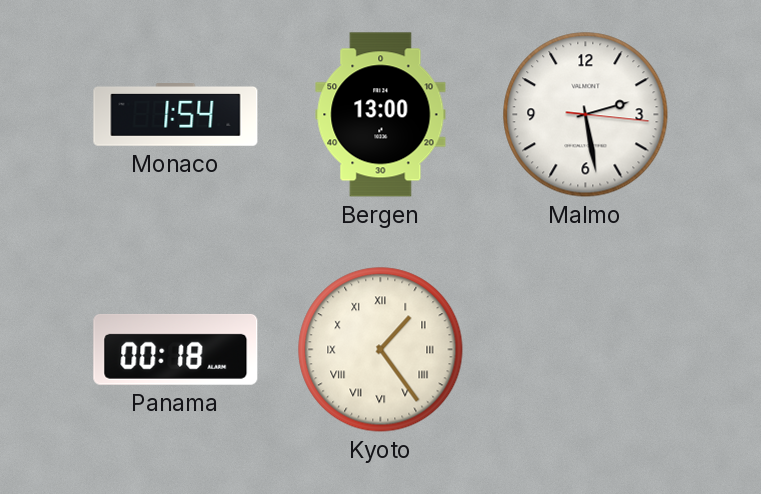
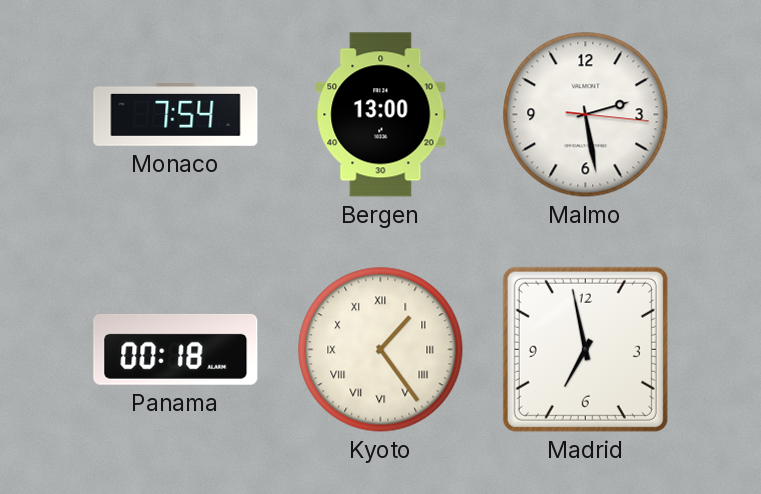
Monaco: 1:54 -> 7:54 (176, 115)
Madrid: none -> 6:58 (585, 349)
